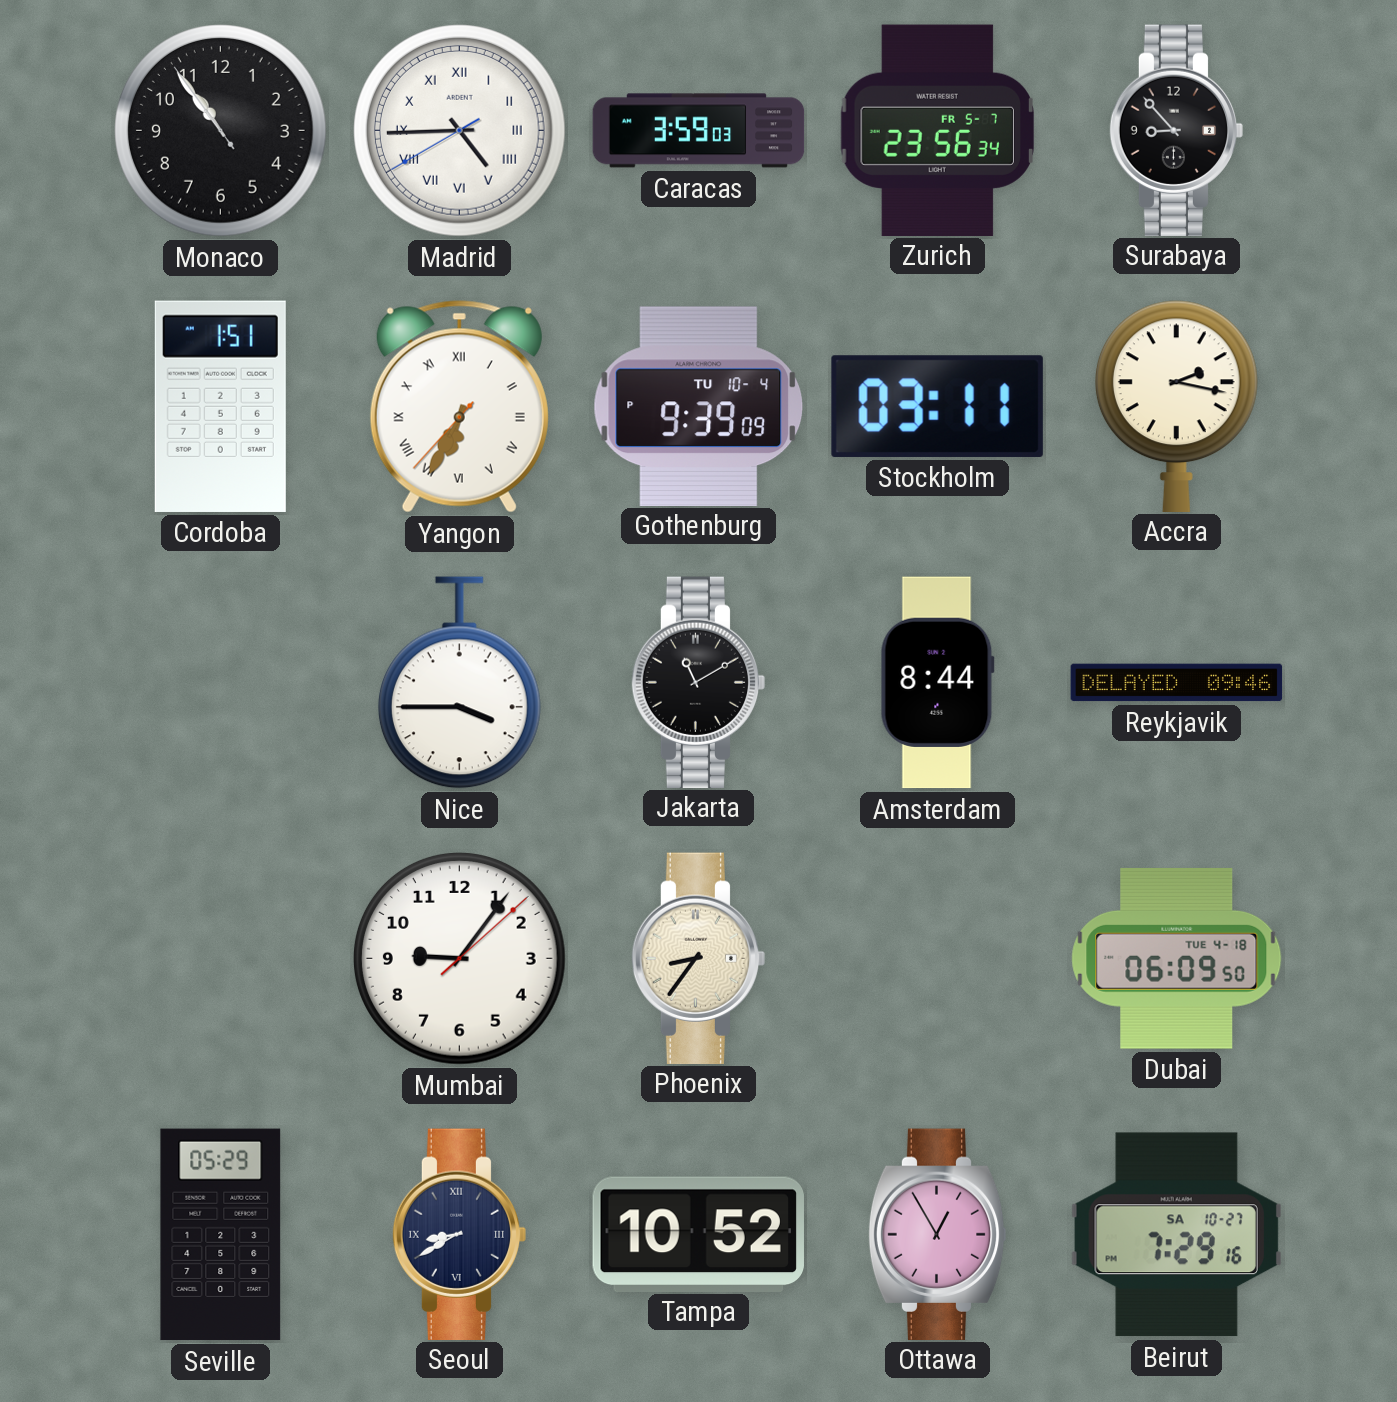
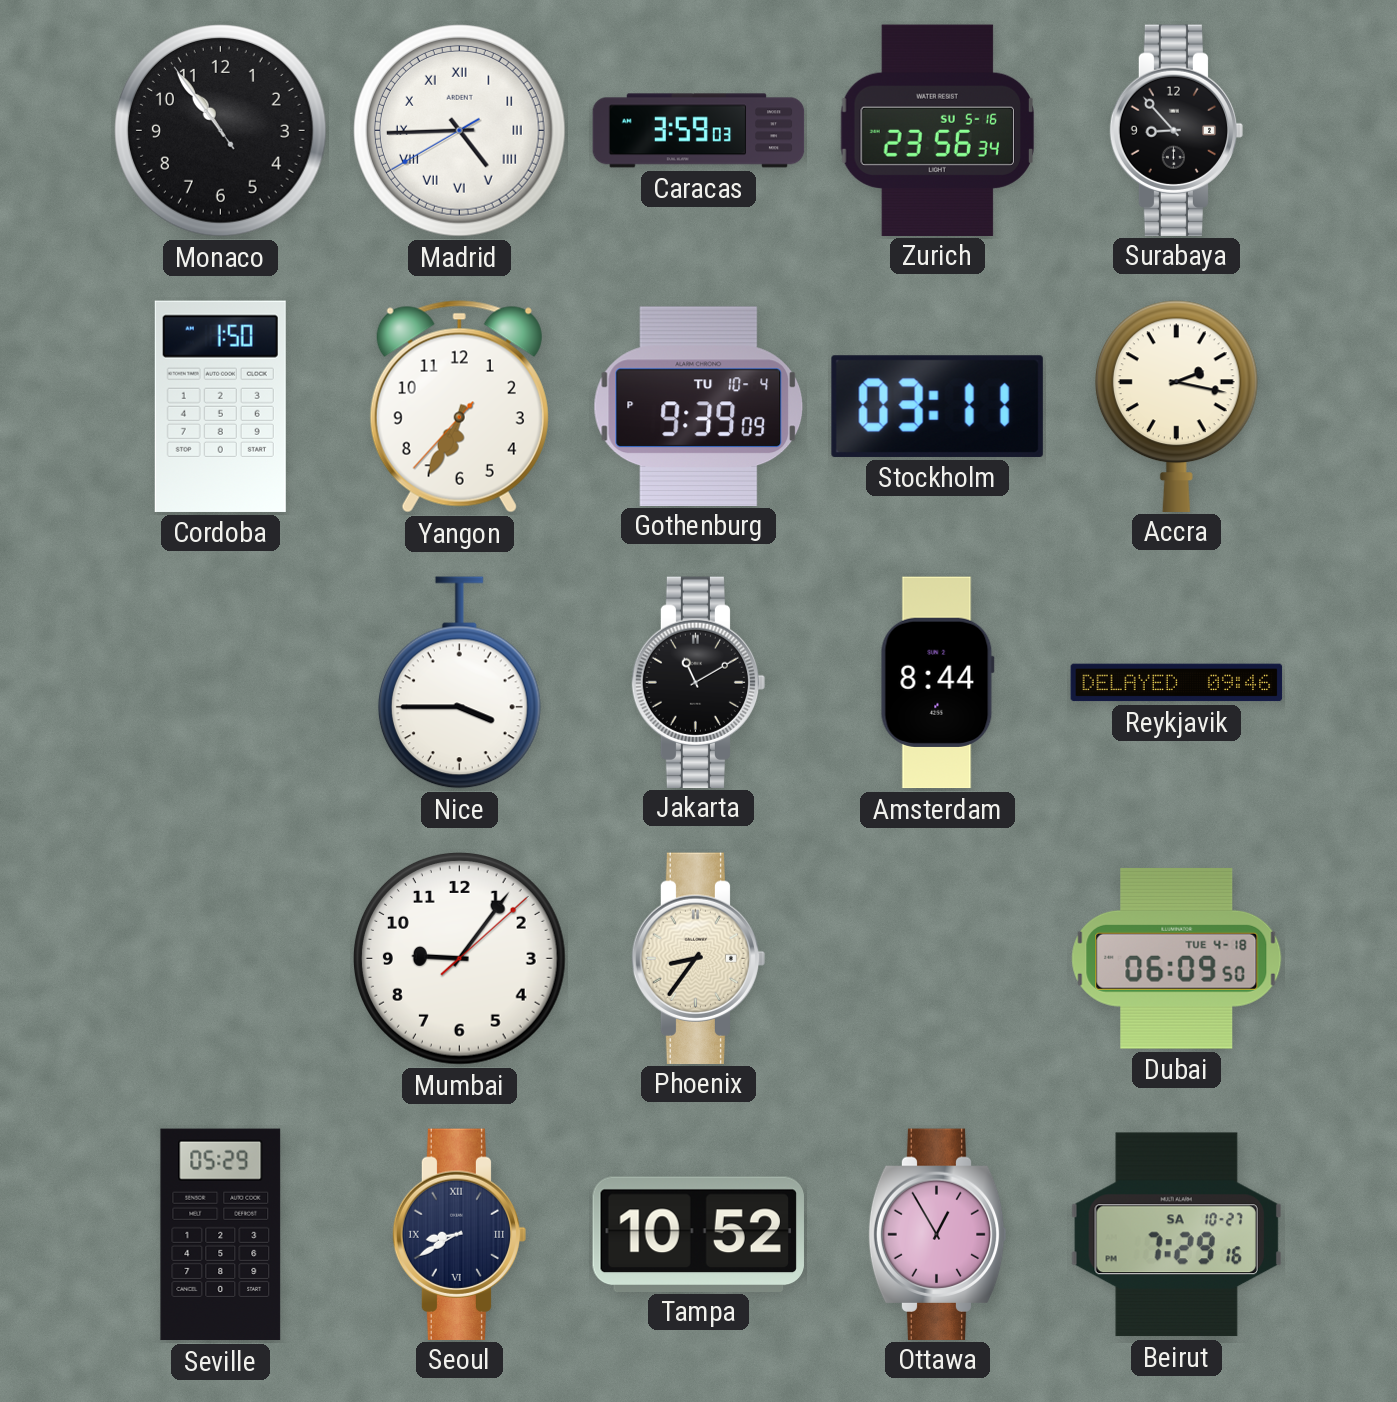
Zurich date: FR 5-7 -> SU 5-16 (937, 130)
Cordoba: 1:51 -> 1:50 (220, 406)
Yangon numerals: Roman -> Arabic (459, 407)
